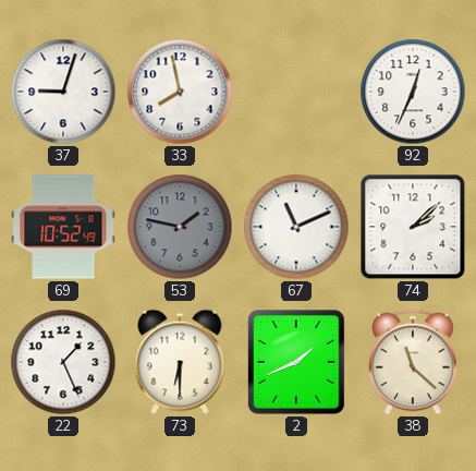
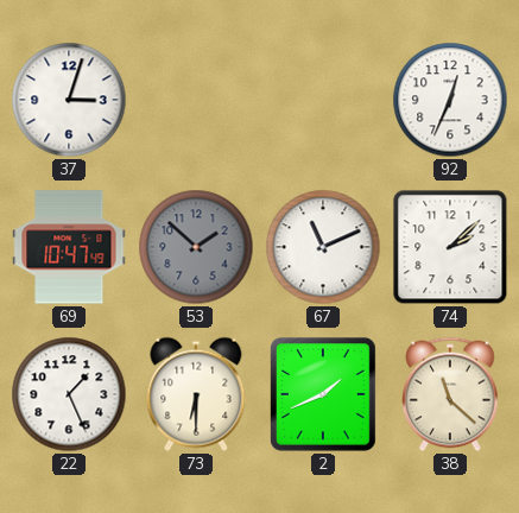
37: 9:03 -> 3:03 (69, 100)
33: 7:58 -> none (180, 92)
69: 10:52 -> 10:47 (69, 247)
53: 1:47 -> 1:52 (196, 247)
